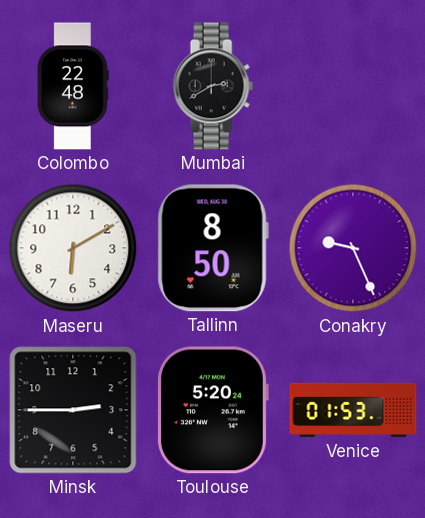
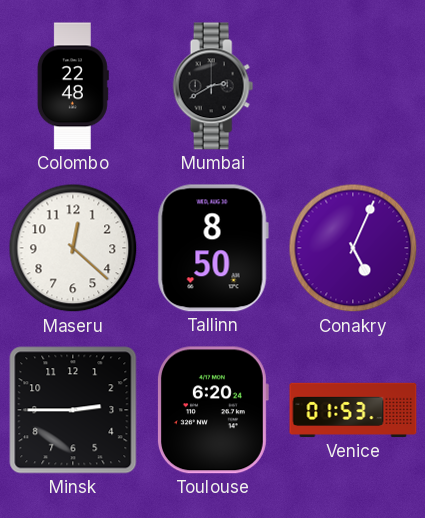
Maseru: 6:10 -> 12:22 (73, 248)
Conakry: 9:26 -> 5:04 (353, 248)
Toulouse: 5:20 -> 6:20 (213, 410)
